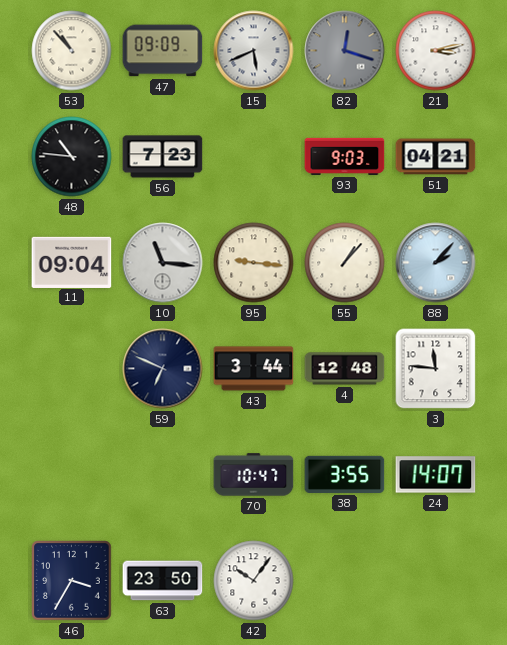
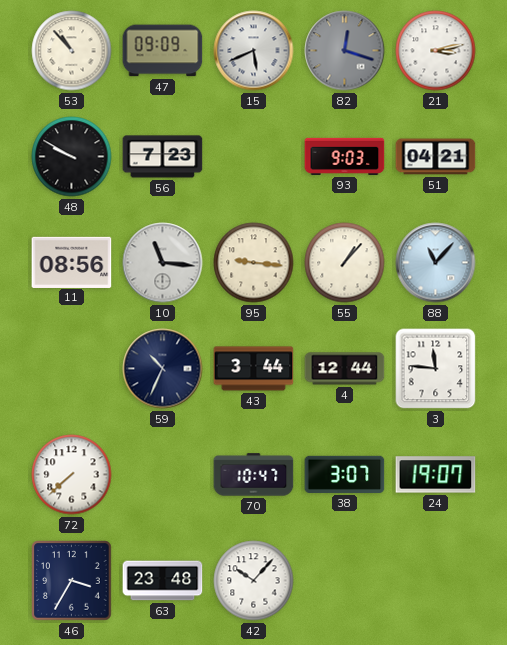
48: 10:46 -> 9:50 (72, 157)
11: 09:04 -> 08:56 (72, 262)
88: 2:07 -> 11:07 (436, 263)
59: 6:49 -> 10:34 (163, 369)
4: 12:48 -> 12:44 (345, 369)
72: none -> 7:38 (72, 475)
38: 3:55 -> 3:07 (345, 474)
24: 14:07 -> 19:07 (436, 475)
63: 23:50 -> 23:48 (163, 581)
42: 10:06 -> 10:07 (254, 581)
